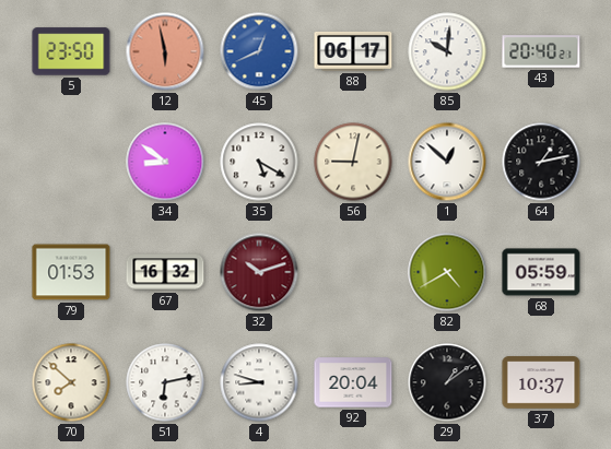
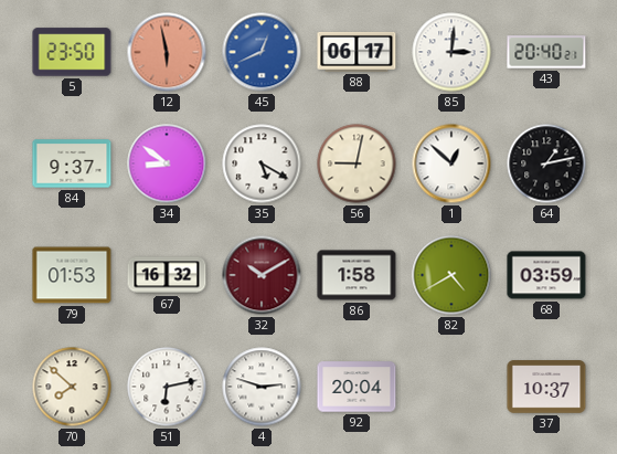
85: 10:01 -> 3:01 (451, 52)
84: none -> 9:37 (72, 163)
32: 10:12 -> 10:10 (262, 275)
86: none -> 1:58 (357, 275)
68: 05:59 -> 03:59 (546, 275)
4: 8:48 -> 2:48 (262, 387)
29: 1:09 -> none (447, 382)
